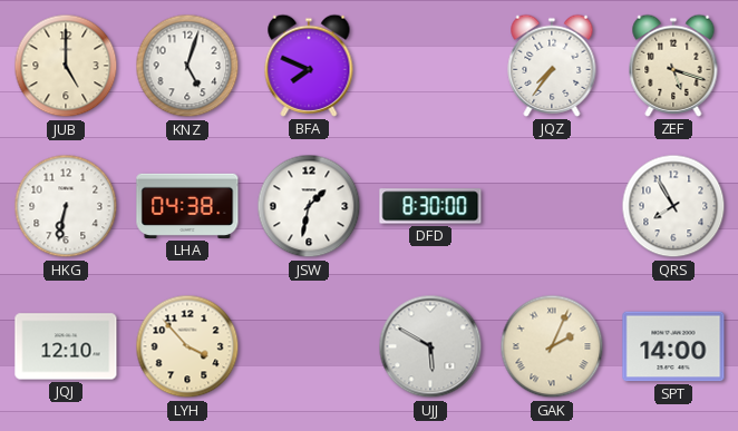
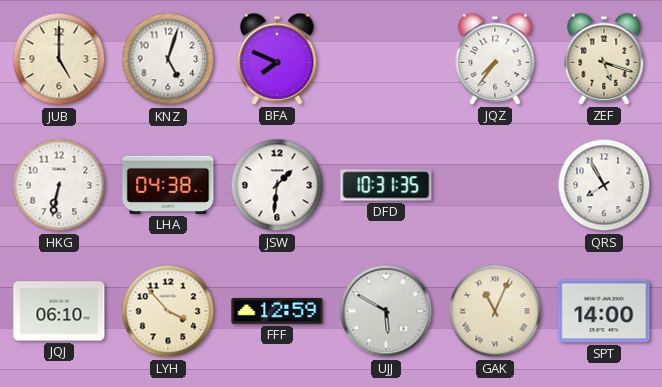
JSW: 1:32 -> 1:31 (277, 185)
DFD: 8:30 -> 10:31 (386, 185)
JQJ: 12:10 -> 06:10 (59, 311)
FFF: none -> 12:59 (277, 311)
GAK: 2:04 -> 11:04 (495, 311)
